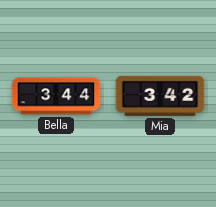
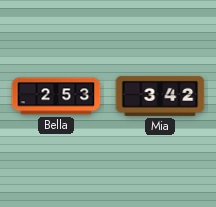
Bella: 3:44 -> 2:53 (56, 96)
